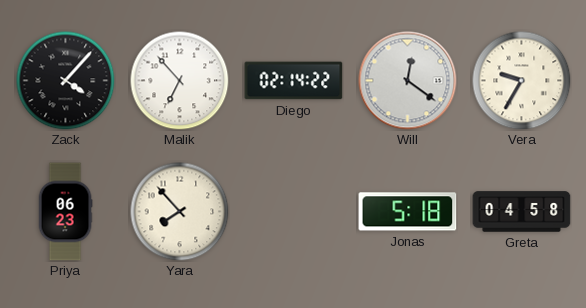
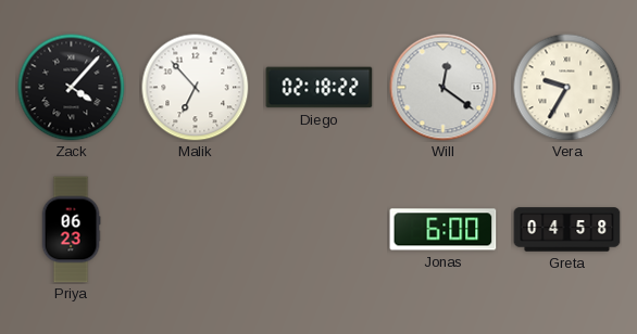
Diego: 02:14 -> 02:18 (320, 88)
Yara: 7:53 -> none (180, 212)
Jonas: 5:18 -> 6:00 (444, 230)
